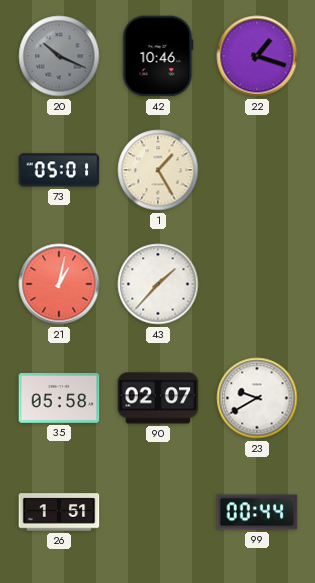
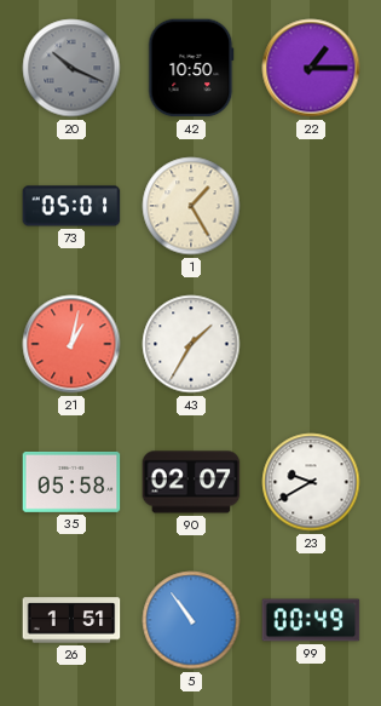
42: 10:46 -> 10:50 (191, 68)
22: 1:18 -> 1:15 (311, 68)
43: 1:37 -> 1:35 (191, 344)
5: none -> 10:54 (191, 620)
99: 00:44 -> 00:49 (311, 620)
